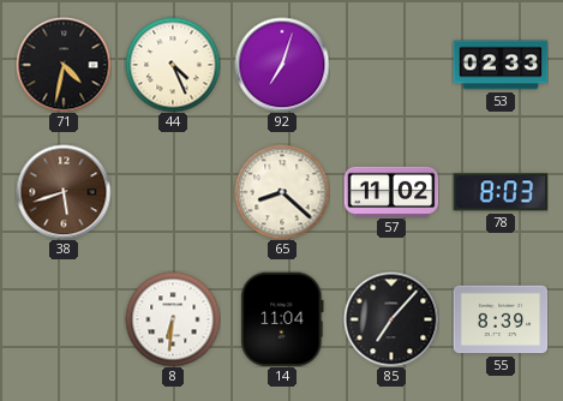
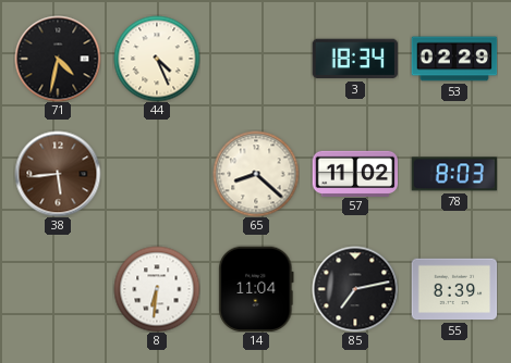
92: 7:03 -> none (282, 65)
3: none -> 18:34 (355, 59)
53: 02:33 -> 02:29 (454, 59)
38: 5:42 -> 5:44 (58, 174)
85: 7:07 -> 7:13 (355, 289)
